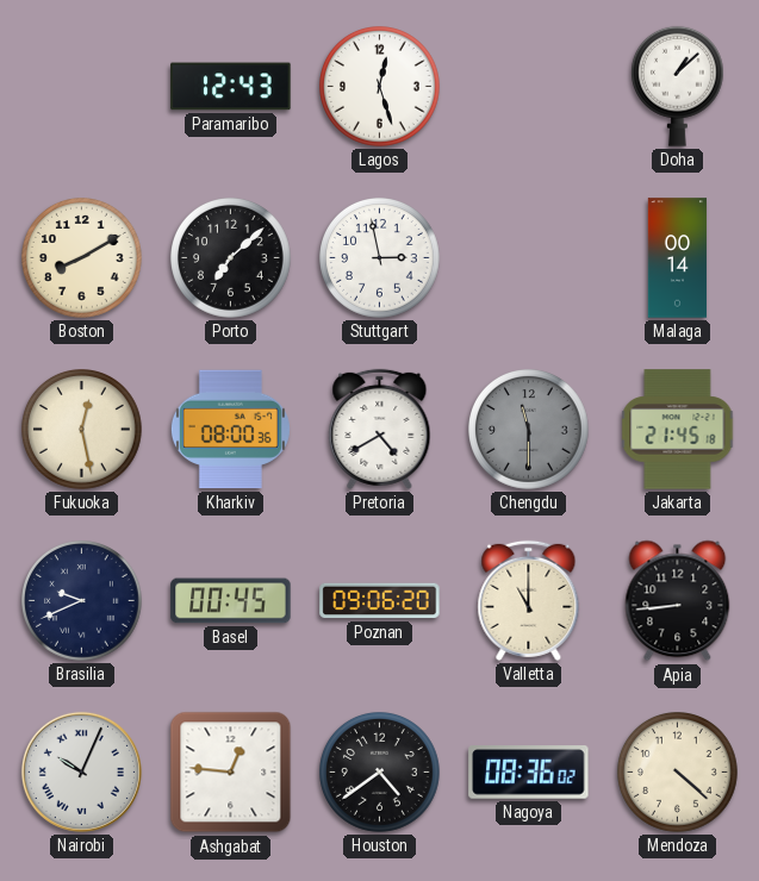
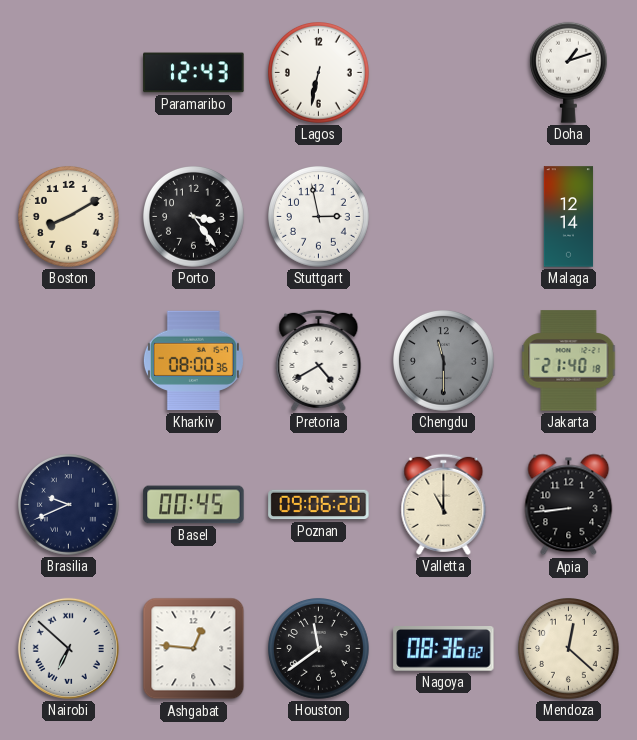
Lagos: 12:27 -> 6:32 (319, 73)
Doha: 1:08 -> 1:12 (568, 72)
Porto: 7:08 -> 3:24 (194, 217)
Malaga: 00:14 -> 12:14 (569, 217)
Fukuoka: 12:28 -> none (82, 430)
Jakarta: 21:45 -> 21:40 (569, 361)
Nairobi: 10:04 -> 6:52 (68, 648)
Houston: 4:39 -> 11:39 (319, 649)
Mendoza: 4:22 -> 12:22 (569, 649)
